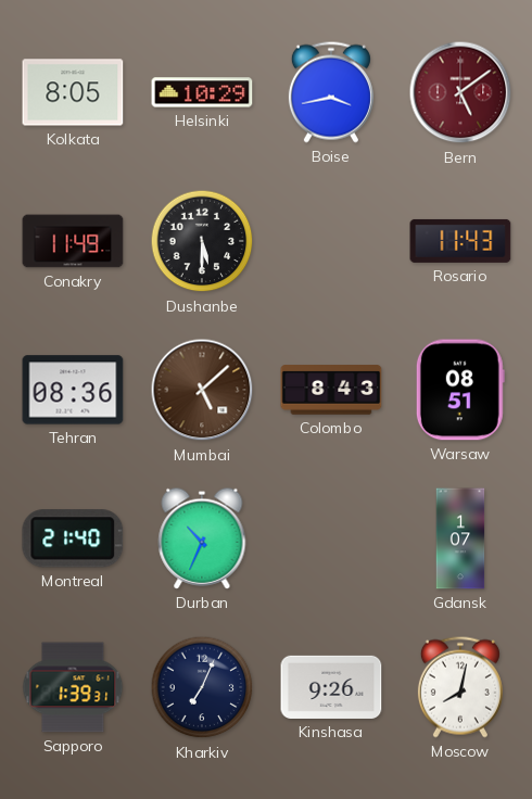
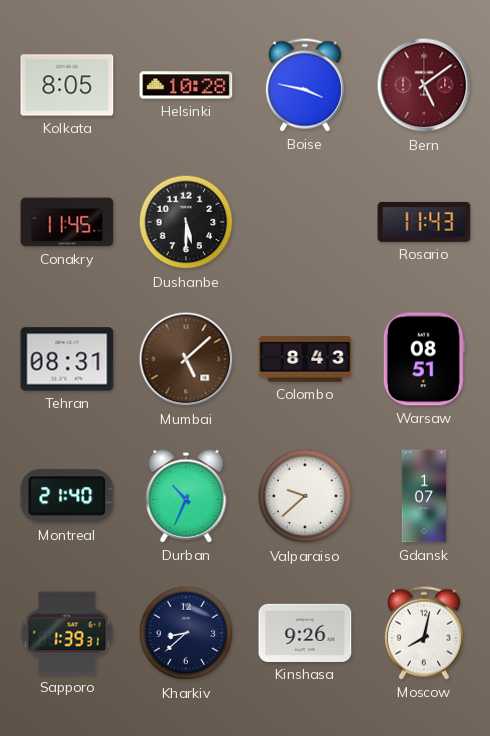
Helsinki: 10:29 -> 10:28 (186, 85)
Boise: 3:43 -> 3:47 (305, 85)
Conakry: 11:49 -> 11:45 (67, 222)
Tehran: 08:36 -> 08:31 (67, 359)
Valparaiso: none -> 9:38 (305, 496)
Kharkiv: 7:04 -> 8:38 (186, 633)
